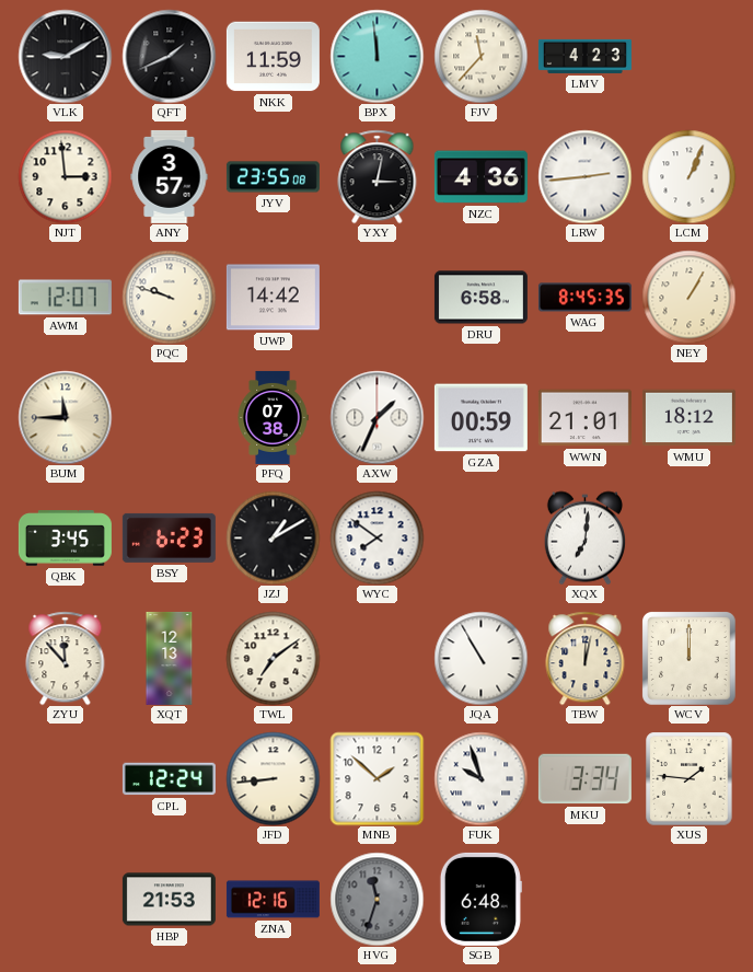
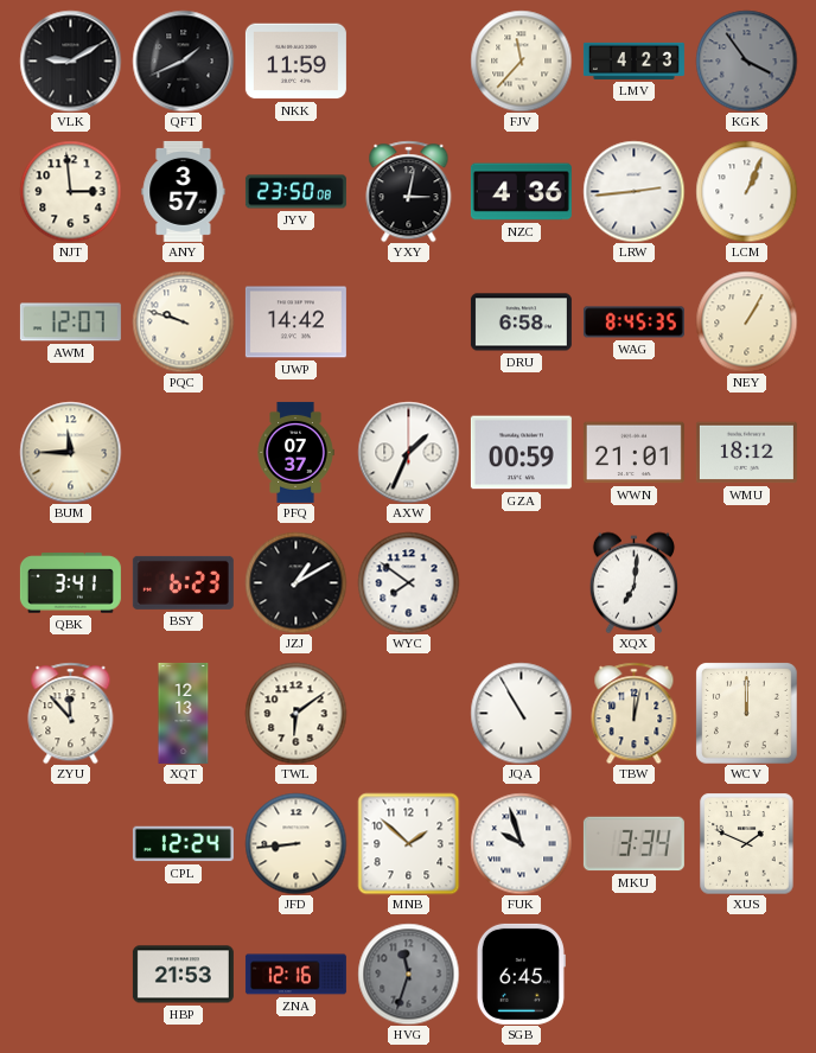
BPX: 11:59 -> none (376, 56)
KGK: none -> 3:54 (746, 60)
JYV: 23:55 -> 23:50 (295, 192)
PFQ: 07:38 -> 07:37 (295, 452)
QBK: 3:45 -> 3:41 (70, 583)
TWL: 7:09 -> 6:09 (295, 713)
XUS: 1:46 -> 1:49 (747, 843)
SGB: 6:48 -> 6:45 (521, 974)
